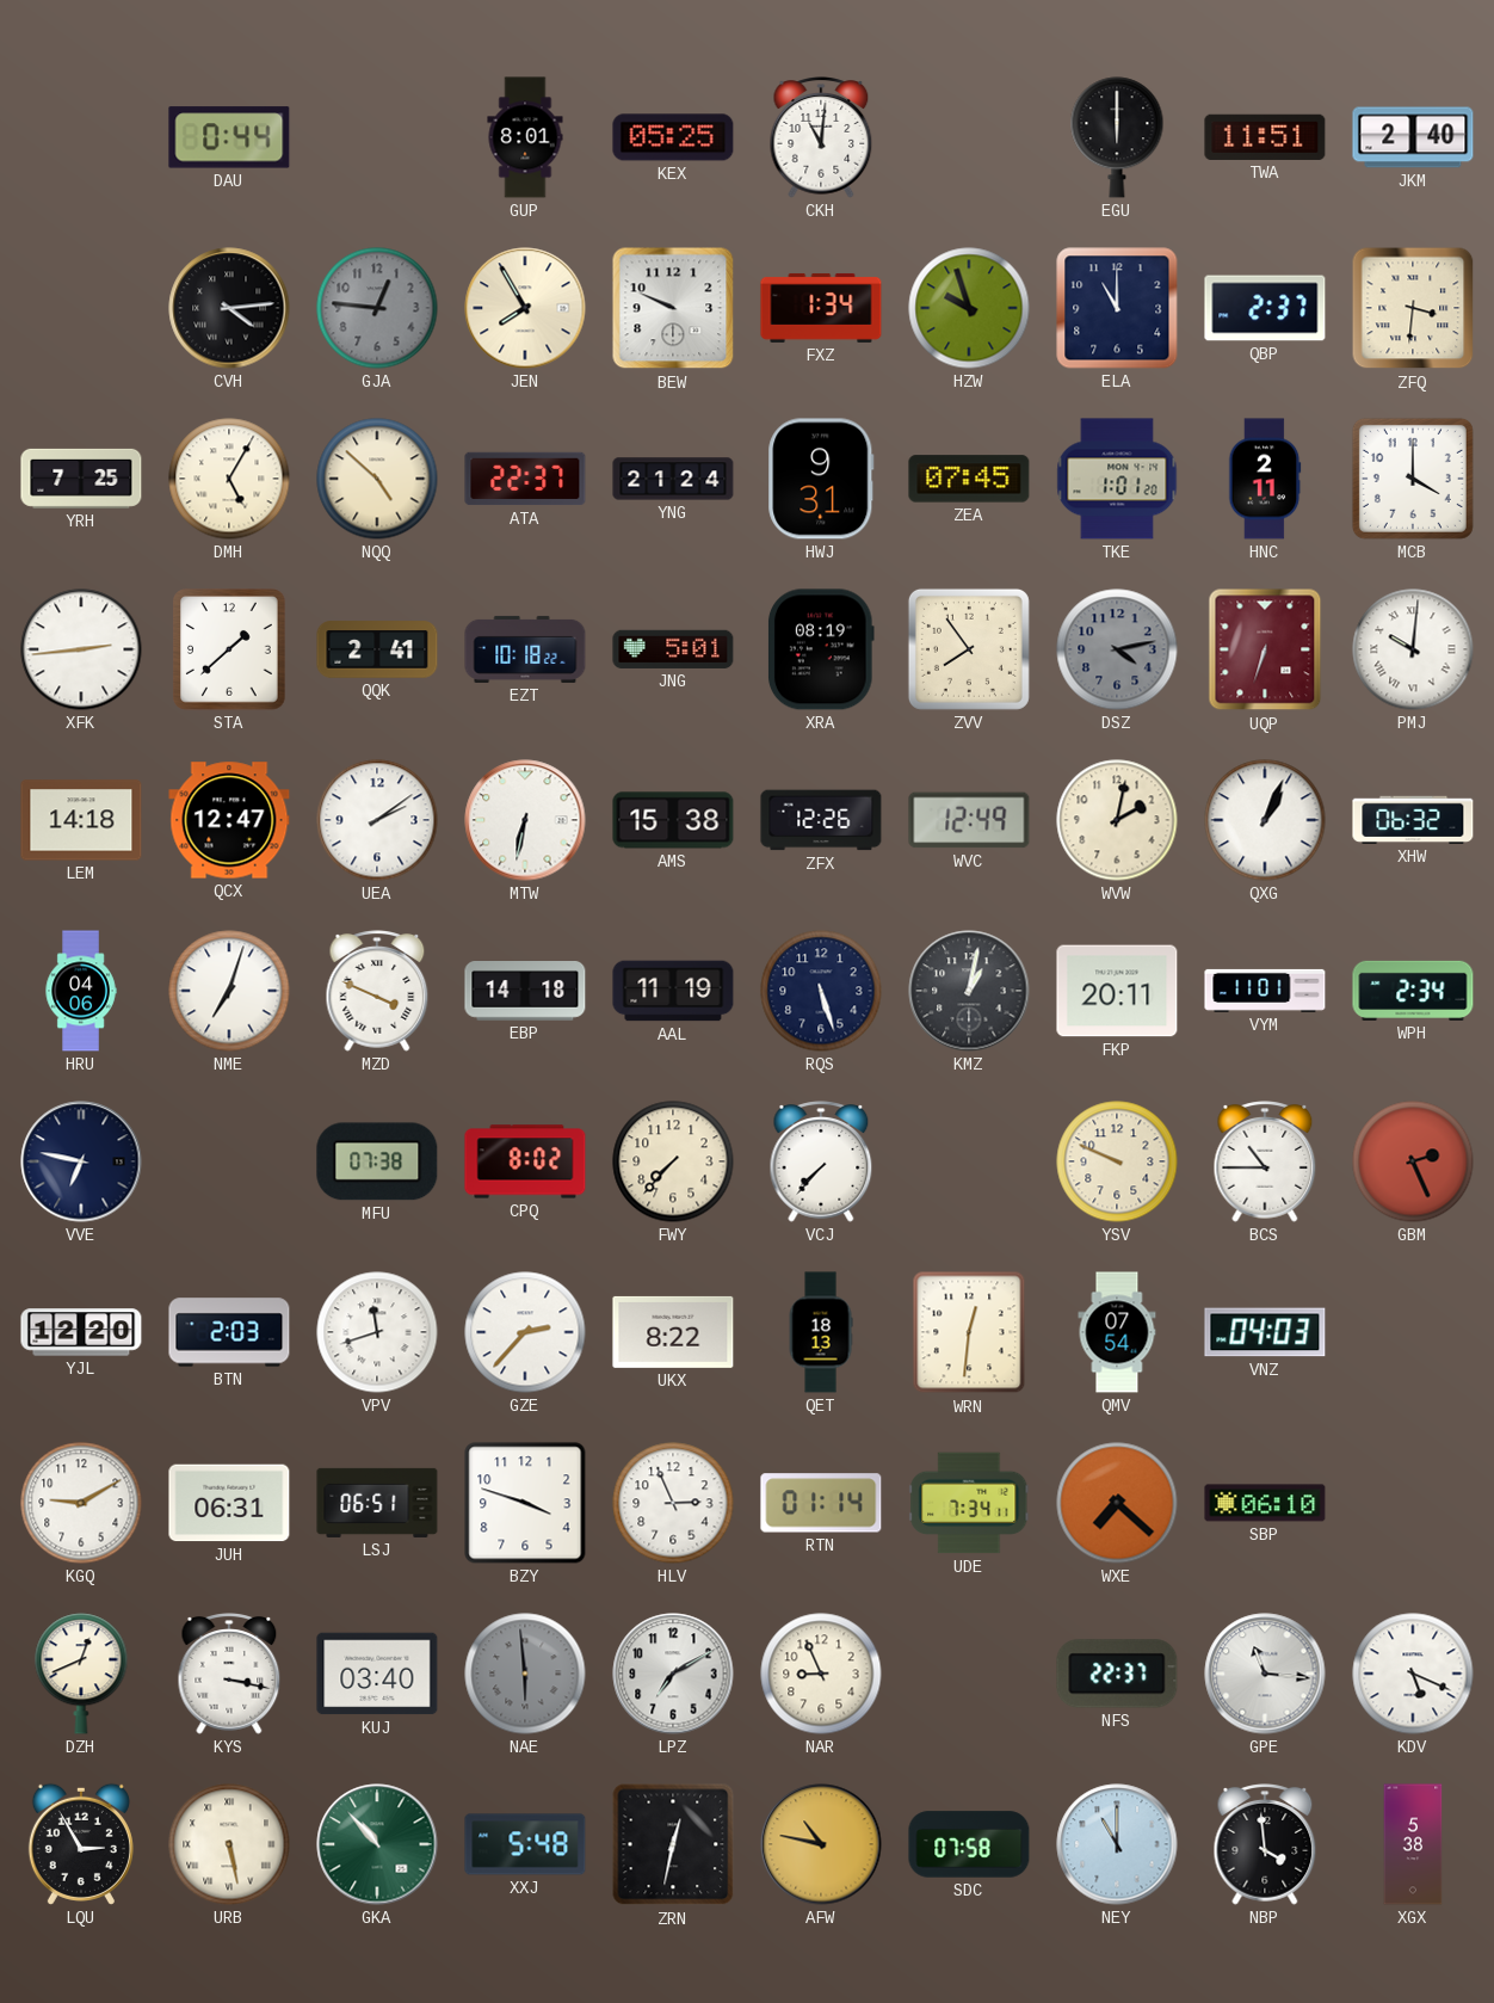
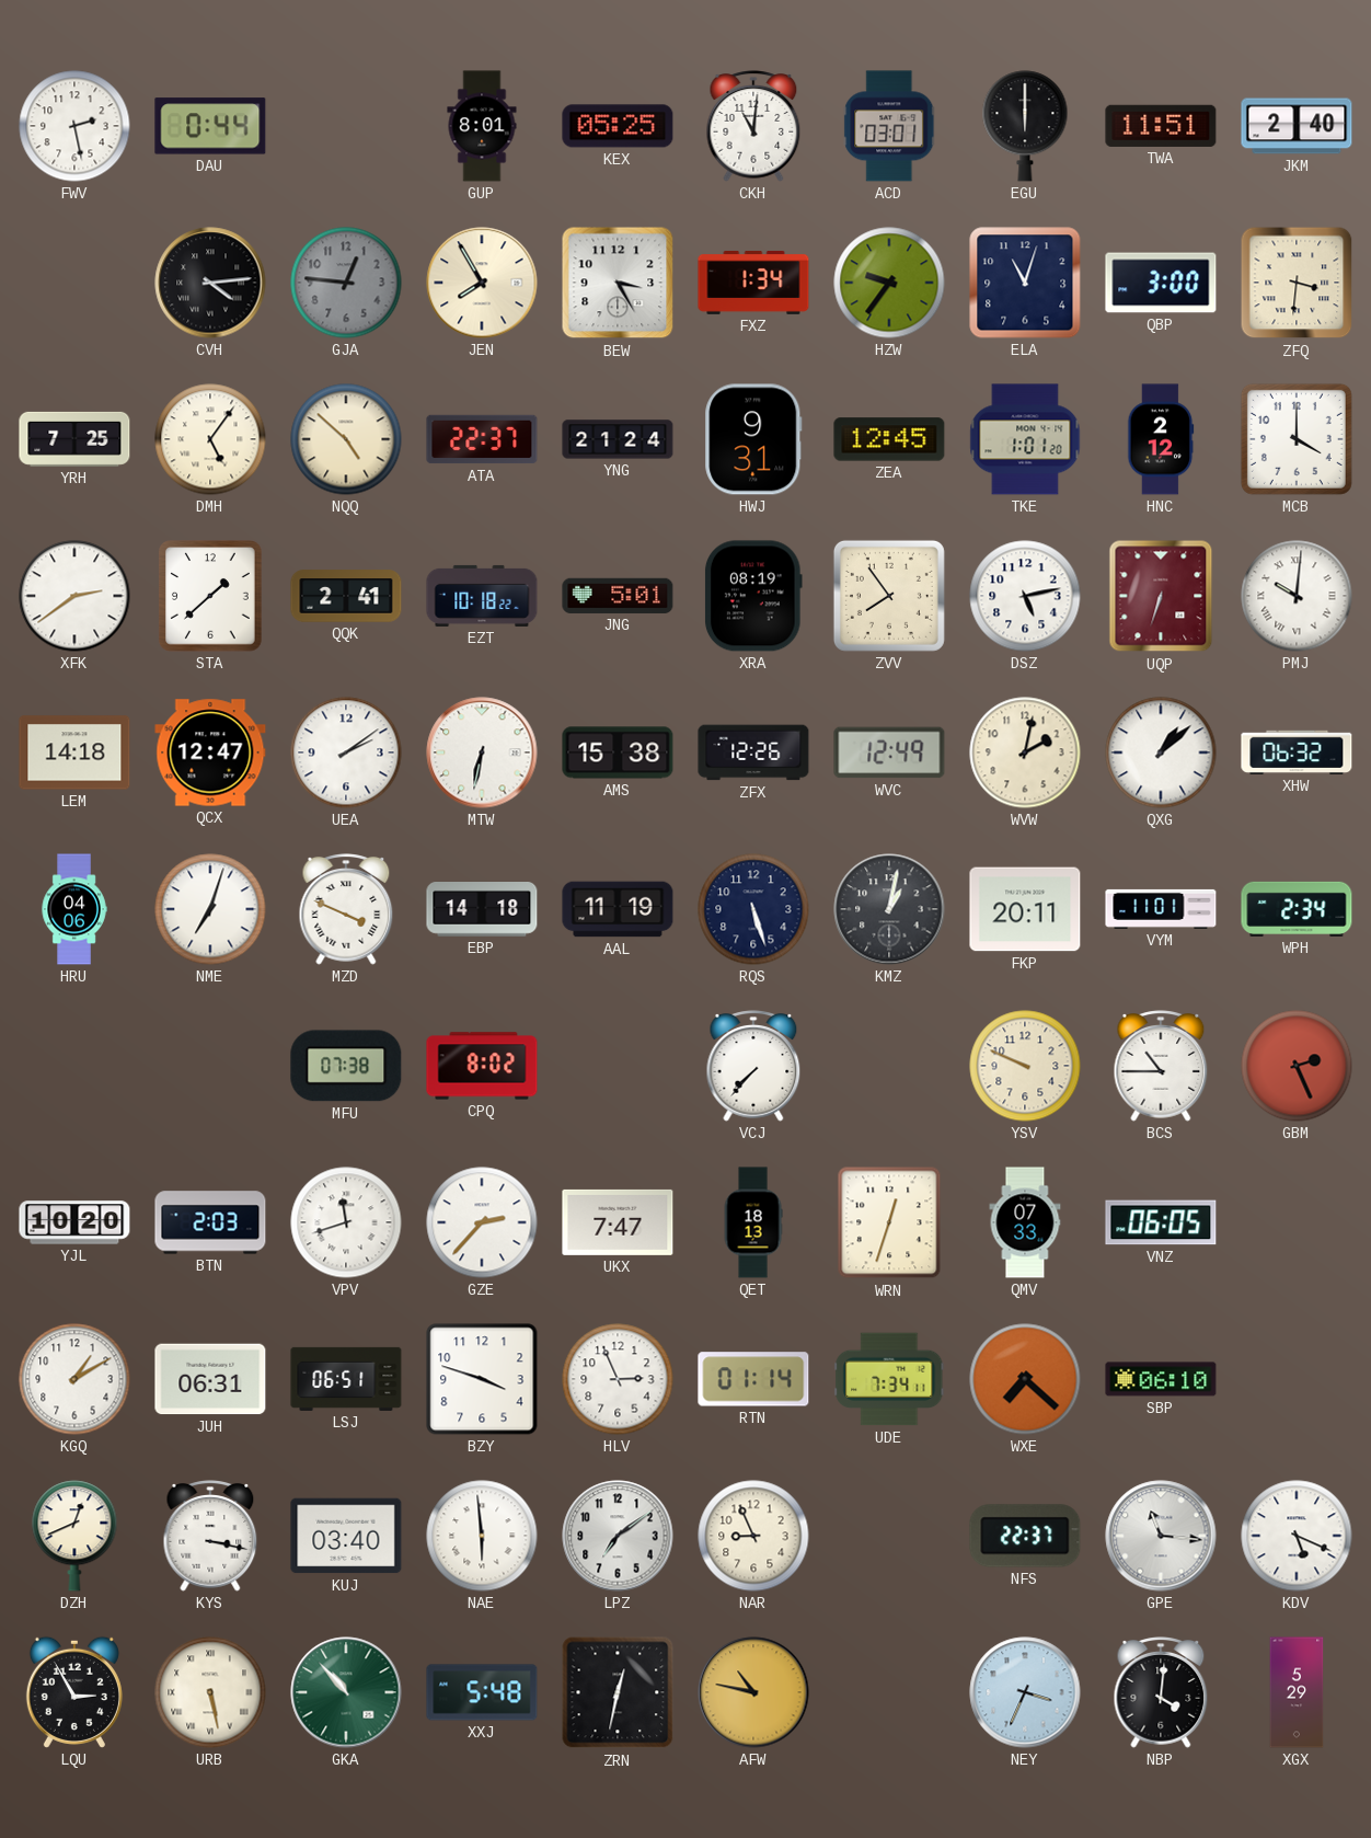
FWV: none -> 2:28 (74, 126)
ACD: none -> 03:01 (889, 126)
BEW: 9:49 -> 3:25 (618, 283)
HZW: 9:57 -> 9:36 (889, 283)
ELA: 11:00 -> 11:03 (1025, 283)
QBP: 2:37 -> 3:00 (1161, 283)
DMH: 5:05 -> 5:06 (210, 439)
ZEA: 07:45 -> 12:45 (889, 439)
HNC: 2:11 -> 2:12 (1161, 439)
XFK: 2:44 -> 2:39 (74, 596)
DSZ: 4:13 -> 5:13 (1025, 596)
DSZ dial: grey -> white (1025, 596)
QXG: 1:04 -> 1:08 (1161, 753)
VVE: 6:47 -> none (81, 1161)
FWY: 7:37 -> none (673, 1161)
YJL: 12:20 -> 10:20 (74, 1222)
UKX: 8:22 -> 7:47 (618, 1222)
WRN: 12:31 -> 12:33 (889, 1222)
QMV: 07:54 -> 07:33 (1025, 1222)
VNZ: 04:03 -> 06:05 (1161, 1222)
KGQ: 9:10 -> 1:10 (74, 1379)
NAE dial: grey -> white (482, 1536)
LPZ: 7:10 -> 7:09 (618, 1536)
SDC: 07:58 -> none (969, 1844)
NEY: 11:00 -> 3:34 (1025, 1692)
NBP: 3:59 -> 4:01 (1161, 1692)
XGX: 5:38 -> 5:29 (1297, 1692)
